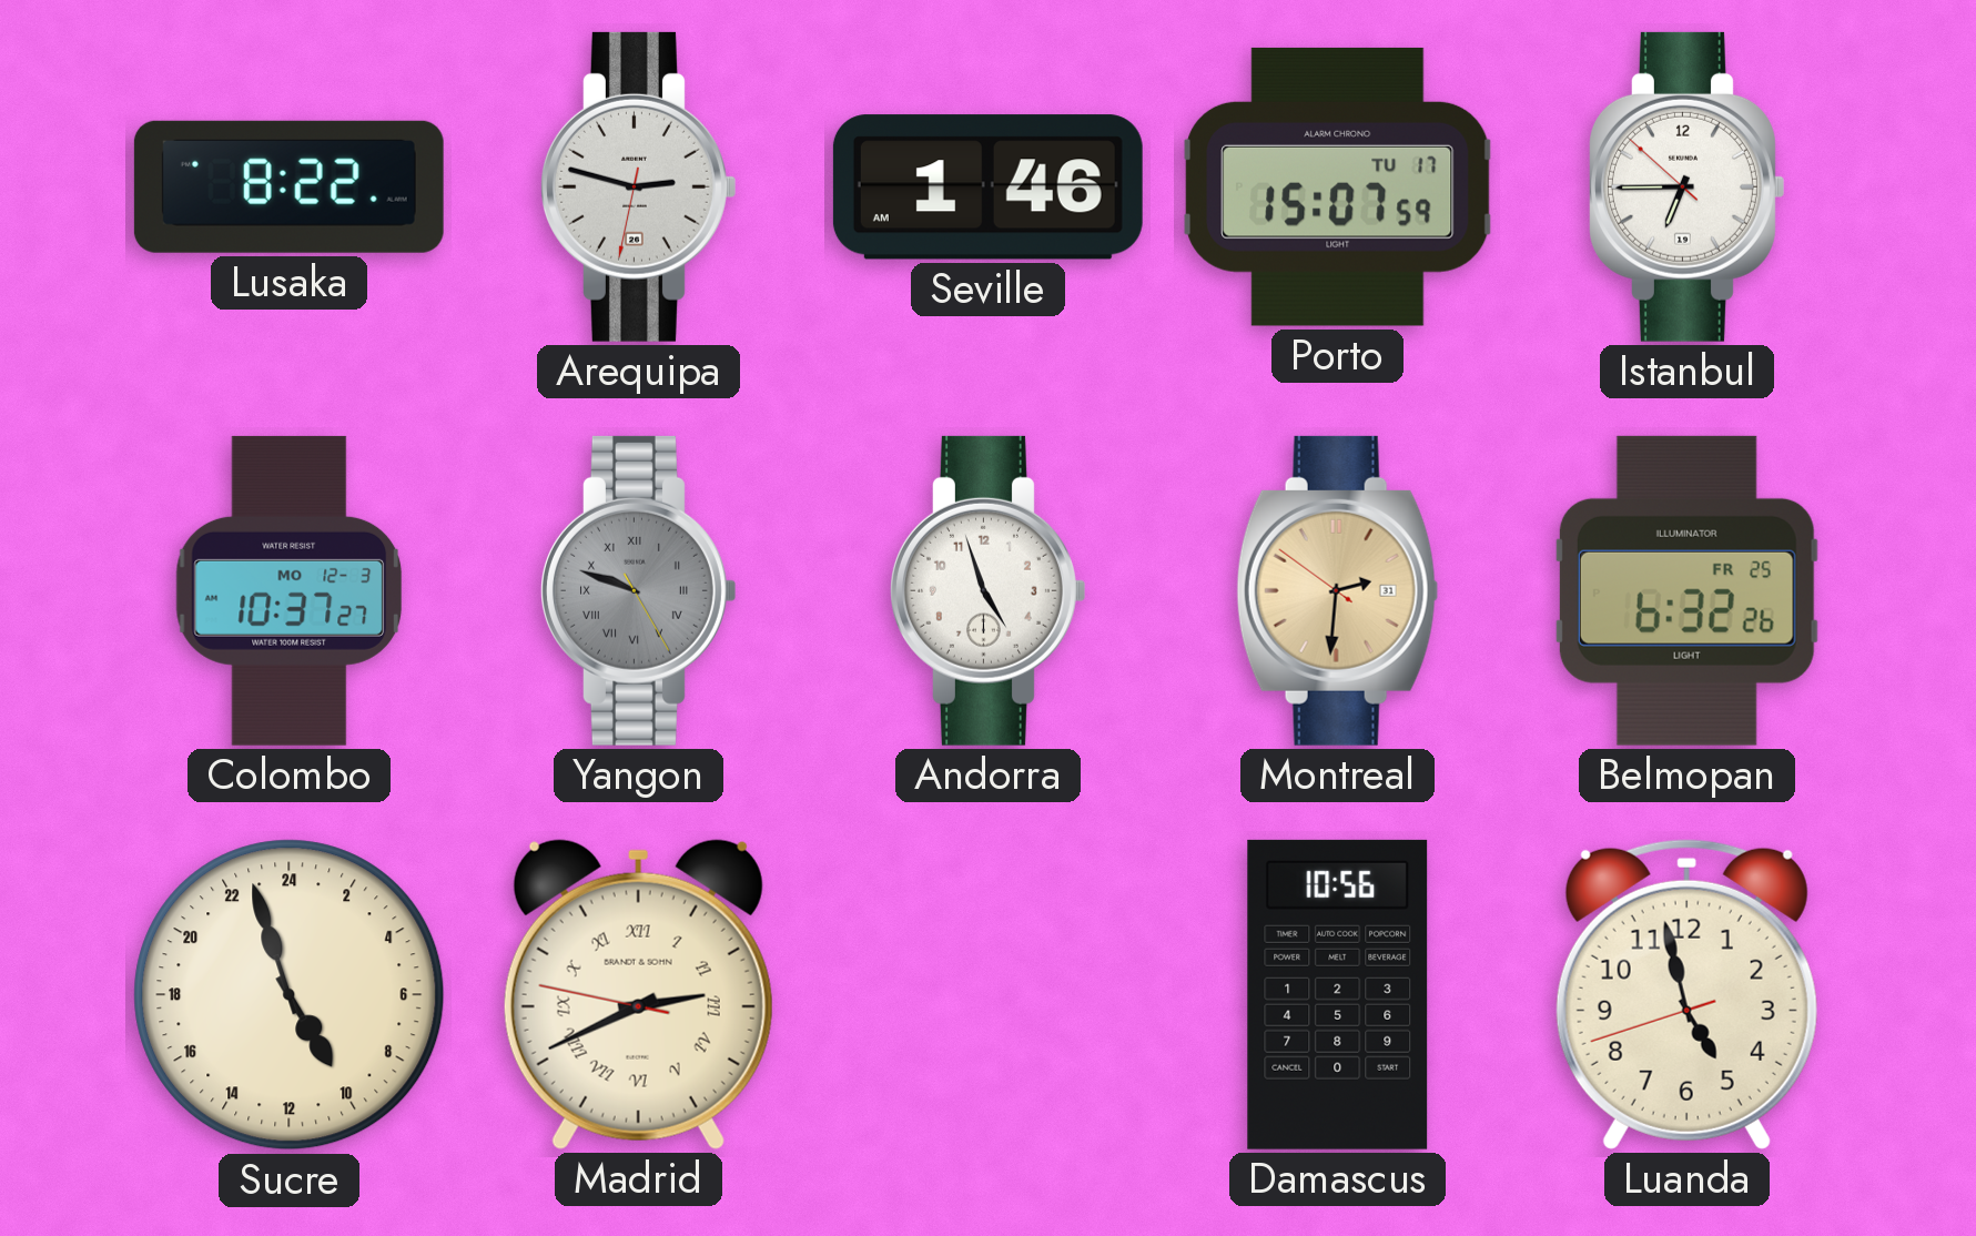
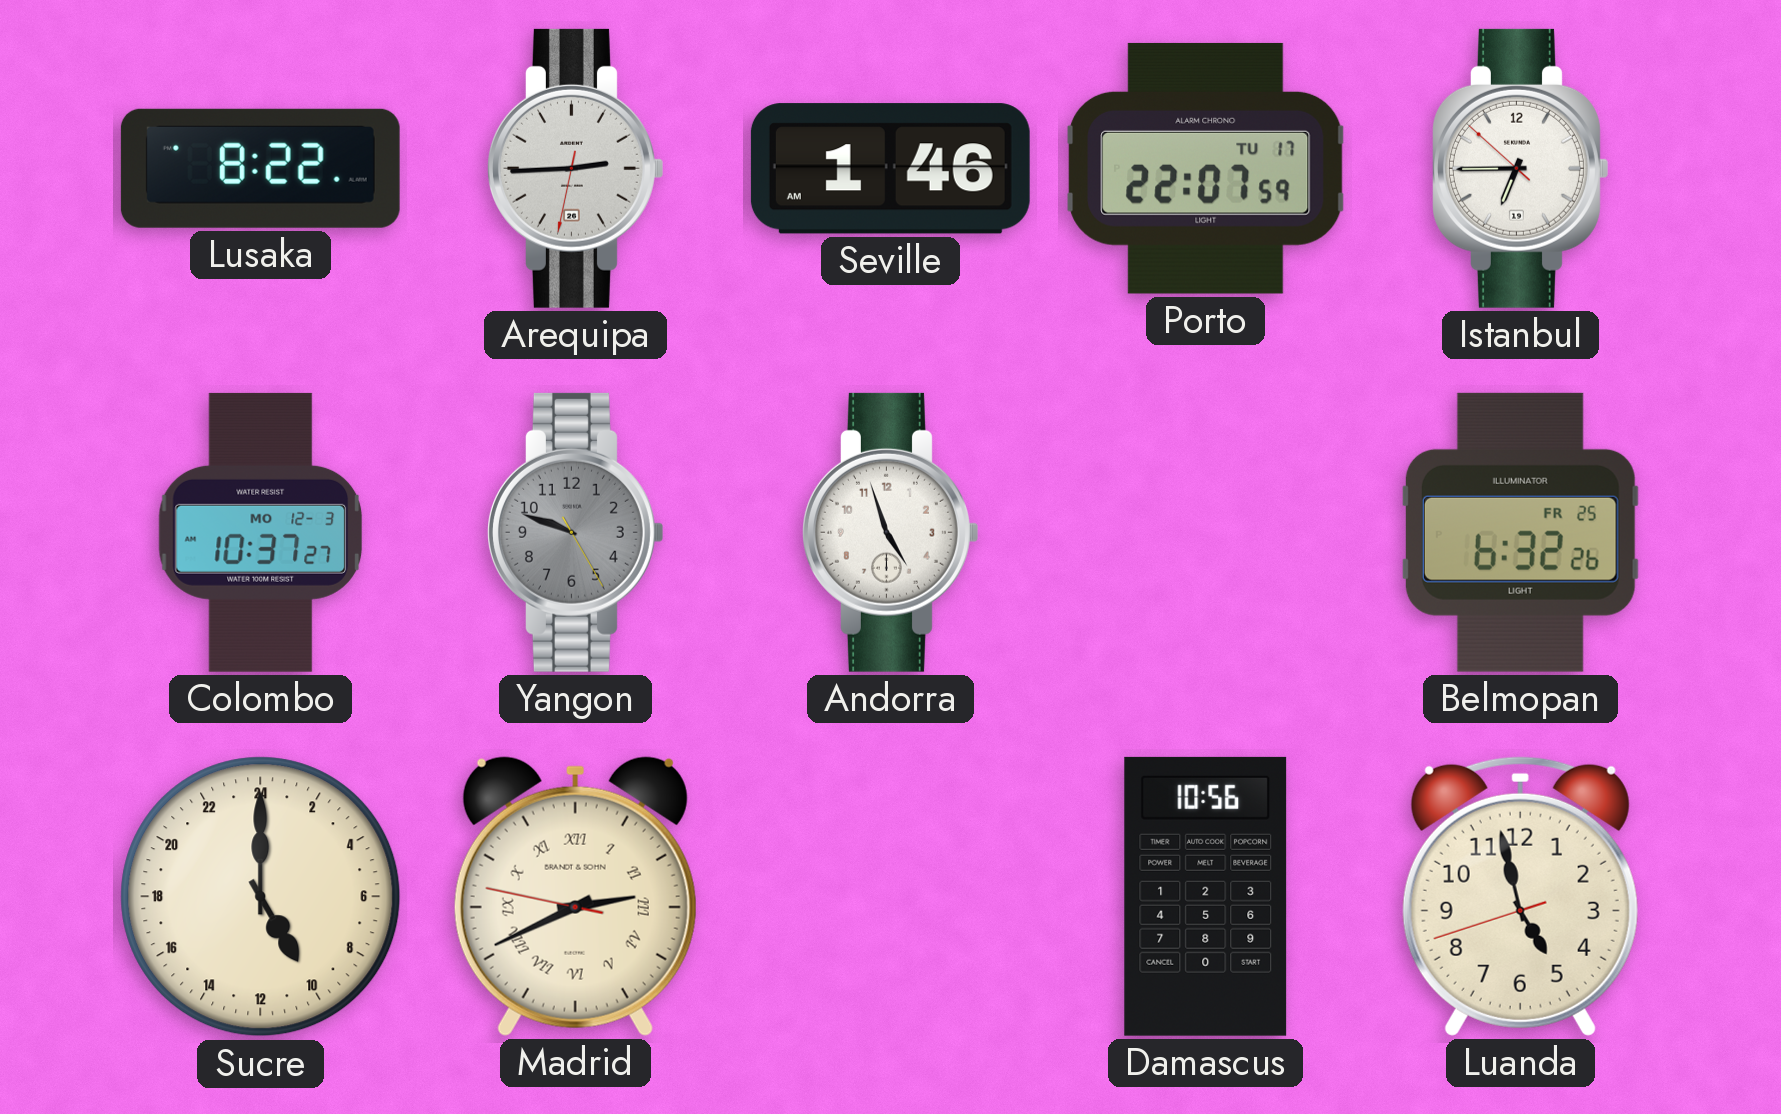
Arequipa: 2:47 -> 2:44 (576, 168)
Porto: 15:07 -> 22:07 (1206, 168)
Yangon numerals: Roman -> Arabic (576, 532)
Montreal: 2:30 -> none (1338, 590)
Sucre: 9:57 -> 10:00 (261, 897)
